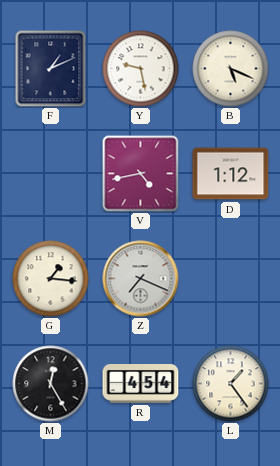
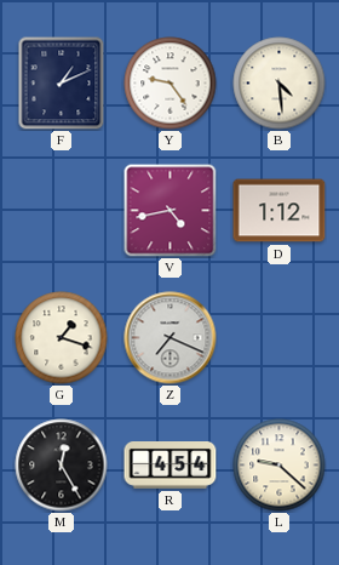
Y: 9:28 -> 9:24 (171, 84)
B: 5:19 -> 4:29 (280, 84)
G: 1:16 -> 1:18 (62, 338)
L: 1:24 -> 9:22 (280, 466)
